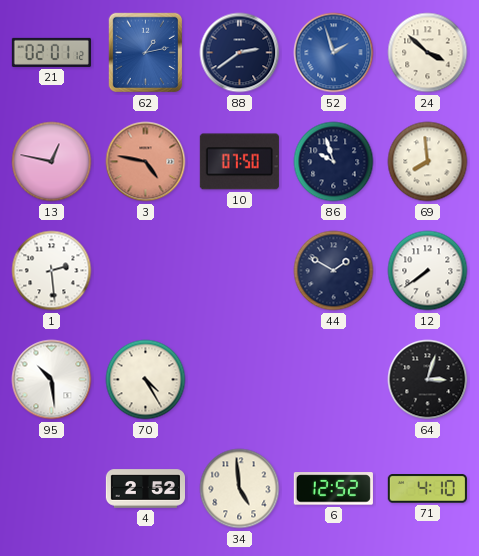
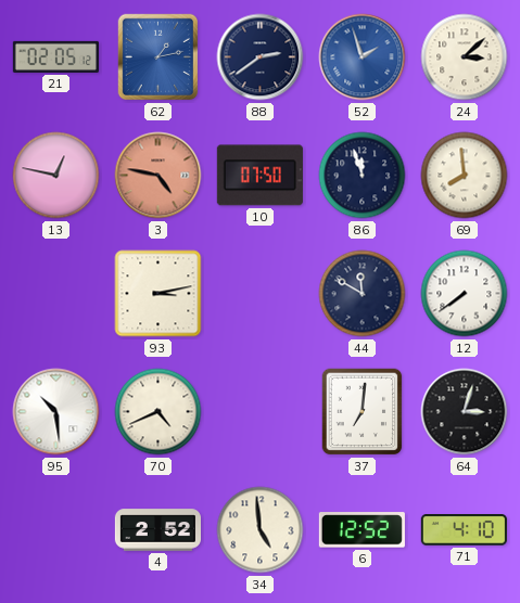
21: 02:01 -> 02:05 (55, 56)
24: 3:52 -> 3:08 (465, 57)
86: 9:57 -> 11:57 (363, 176)
1: 2:29 -> none (52, 271)
93: none -> 3:13 (158, 294)
44: 1:50 -> 11:50 (363, 294)
70: 4:25 -> 4:41 (158, 412)
37: none -> 7:01 (363, 412)
